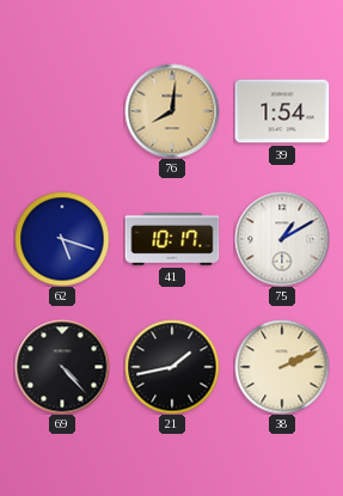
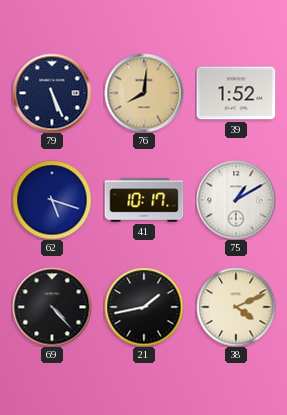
79: none -> 5:26 (52, 93)
39: 1:54 -> 1:52 (236, 93)
38: 2:11 -> 4:11 (236, 307)
